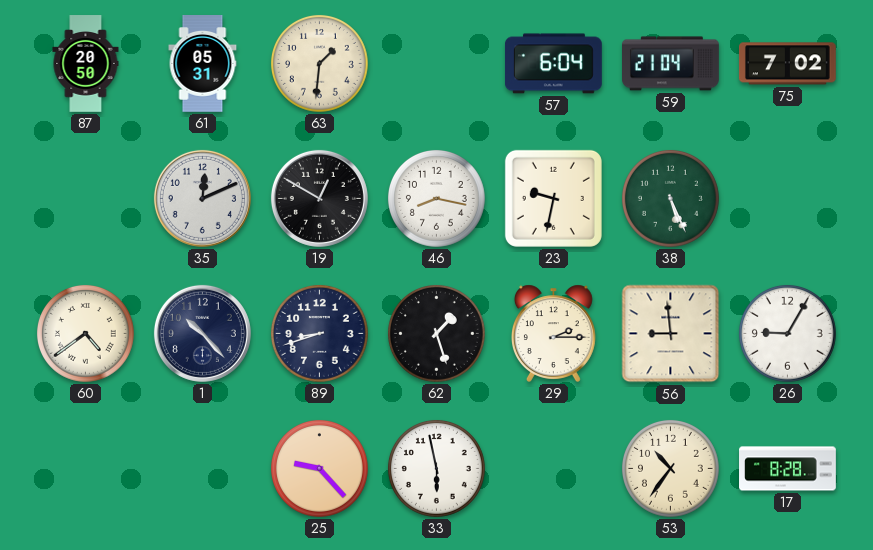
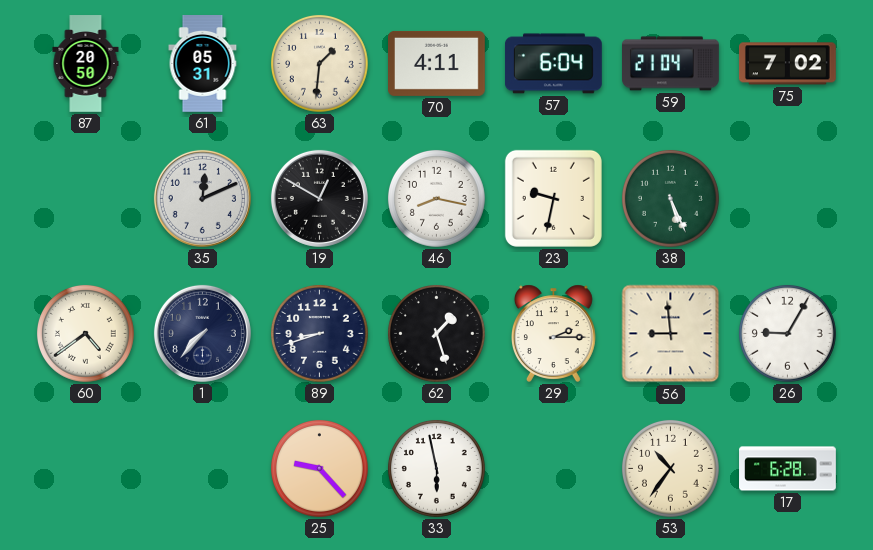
70: none -> 4:11 (437, 63)
1: 10:23 -> 7:37 (202, 333)
17: 8:28 -> 6:28 (788, 469)
